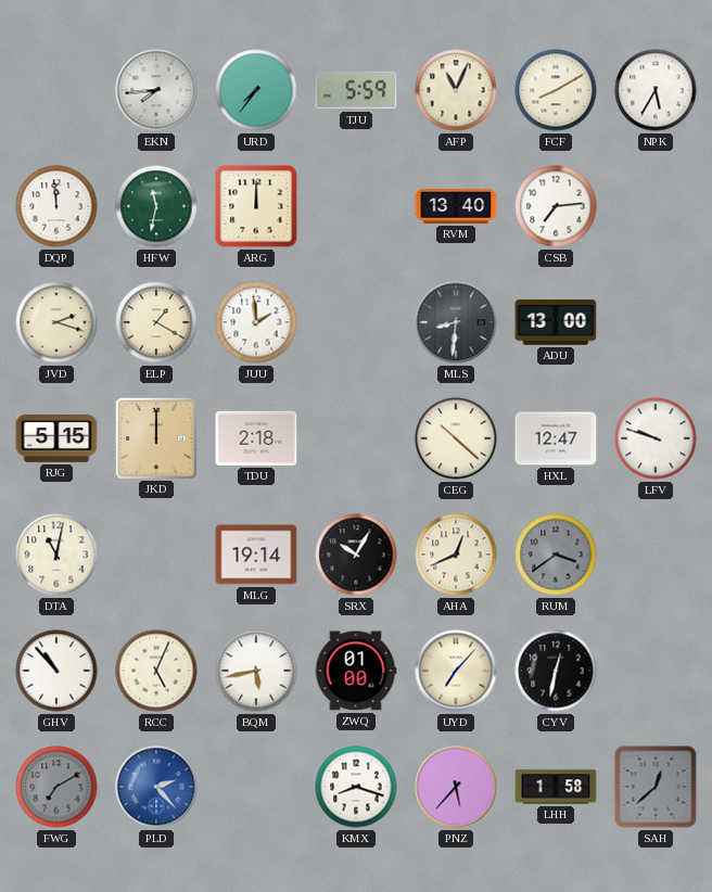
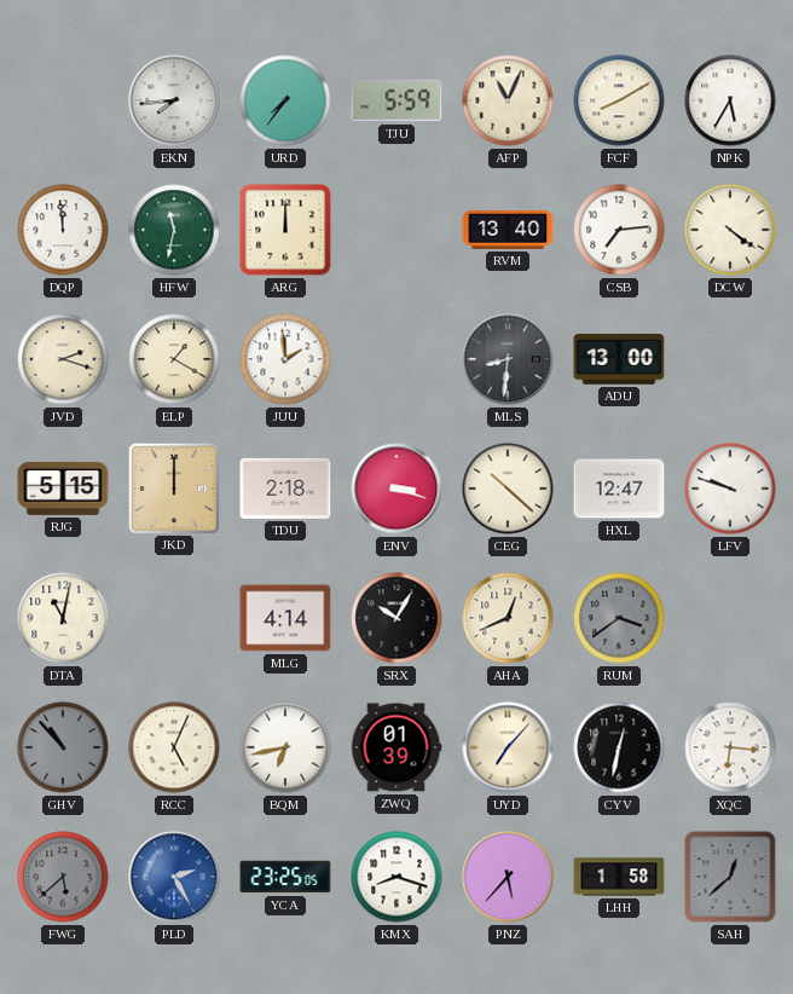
DCW: none -> 4:21 (730, 230)
ENV: none -> 3:18 (396, 489)
MLG: 19:14 -> 4:14 (285, 618)
GHV dial: white -> grey (63, 747)
BQM: 5:43 -> 6:43 (285, 747)
ZWQ: 01:00 -> 01:39 (396, 747)
XQC: none -> 6:16 (730, 747)
FWG: 7:10 -> 5:38 (63, 877)
PLD: 2:23 -> 2:25 (174, 877)
YCA: none -> 23:25 (285, 877)
